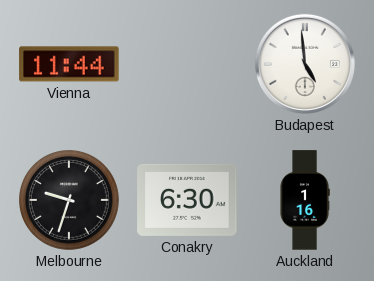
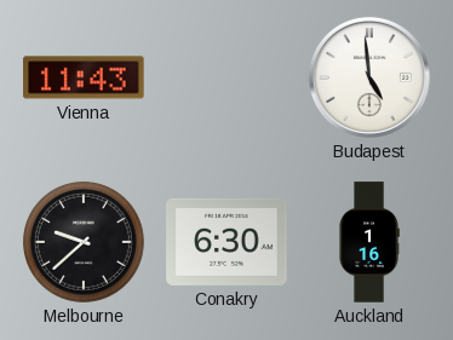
Vienna: 11:44 -> 11:43 (84, 77)
Melbourne: 9:33 -> 9:38 (85, 243)
